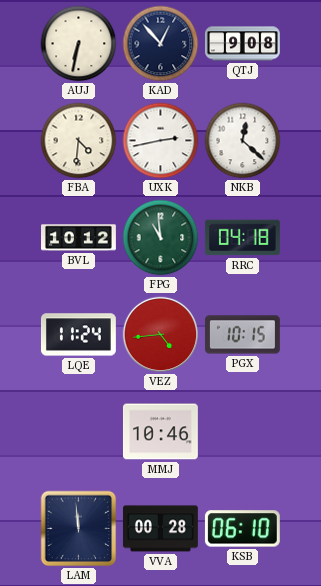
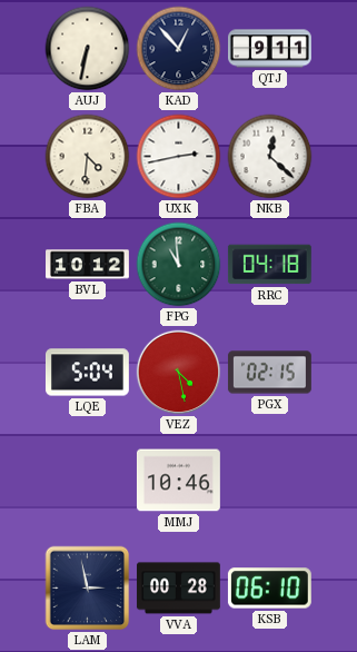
QTJ: 9:08 -> 9:11 (270, 49)
LQE: 11:24 -> 5:04 (87, 373)
VEZ: 4:44 -> 4:28 (179, 373)
PGX: 10:15 -> 02:15 (269, 373)
LAM: 11:59 -> 2:58 (88, 589)
